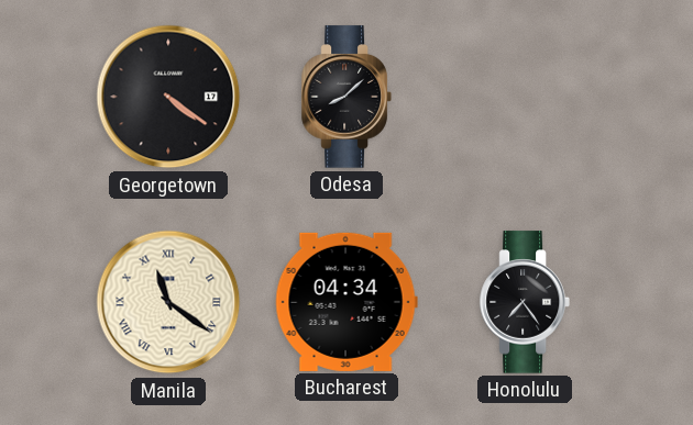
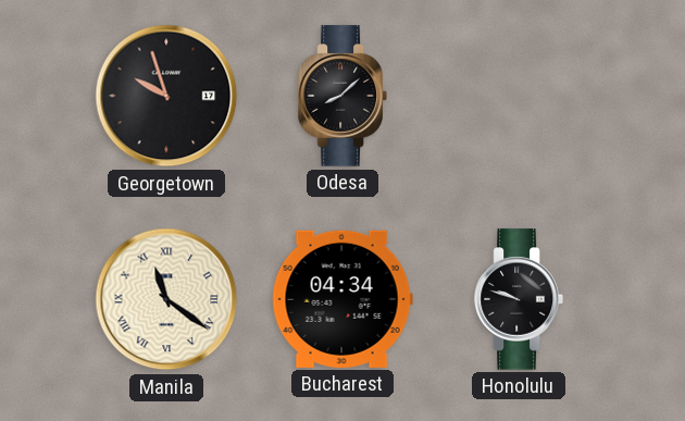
Georgetown: 4:21 -> 9:57 (166, 96)
Honolulu: 7:24 -> 9:48 (519, 299)
